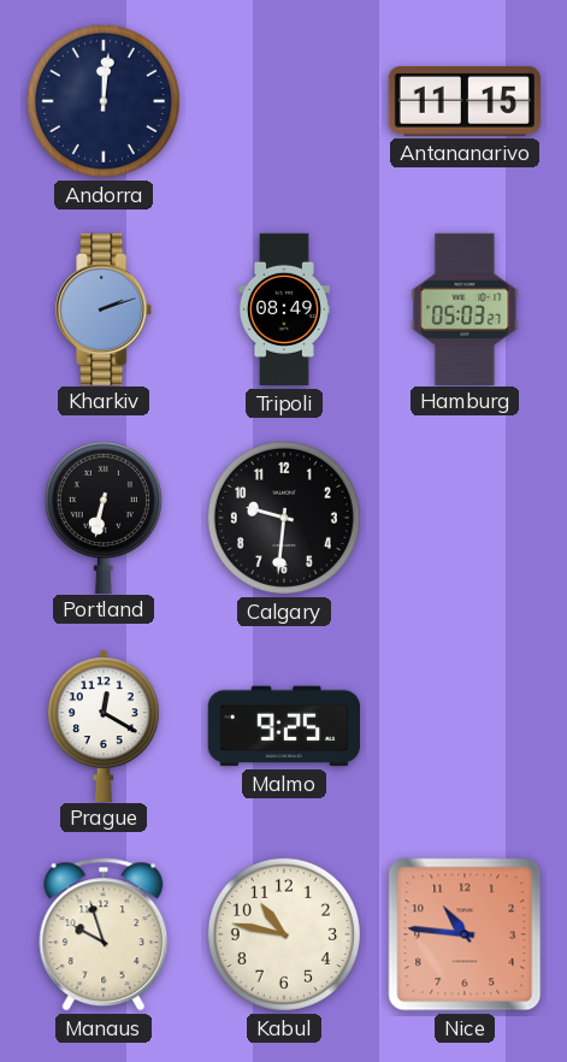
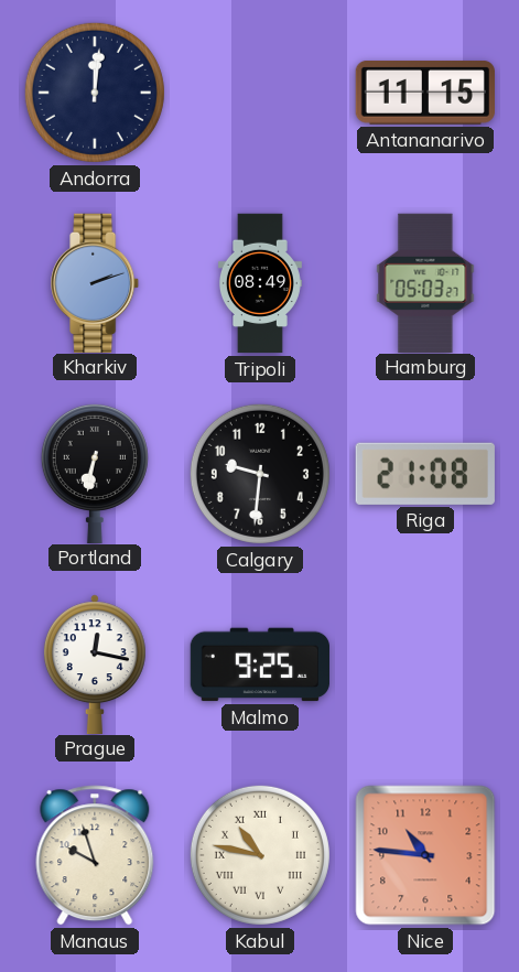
Riga: none -> 21:08 (425, 474)
Prague: 12:20 -> 12:17 (95, 663)
Kabul numerals: Arabic -> Roman (260, 855)
